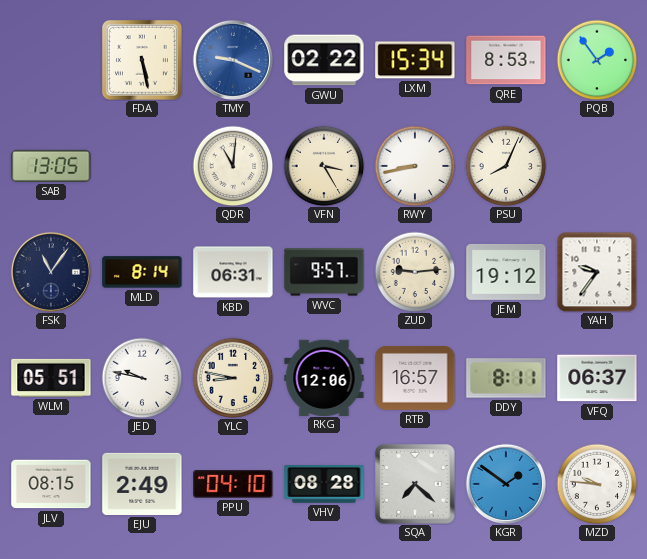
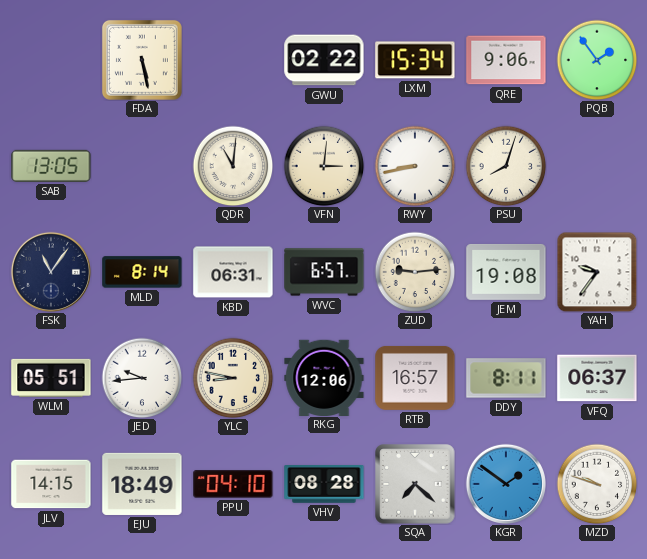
TMY: 9:19 -> none (233, 60)
QRE: 8:53 -> 9:06 (506, 60)
VFN: 3:25 -> 3:01 (324, 166)
PSU: 8:04 -> 8:03 (506, 166)
WVC: 9:57 -> 6:57 (324, 272)
JEM: 19:12 -> 19:08 (506, 272)
JED: 9:47 -> 9:44 (142, 378)
JLV: 08:15 -> 14:15 (51, 484)
EJU: 2:49 -> 18:49 (142, 484)
MZD: 9:46 -> 9:48 (597, 484)
